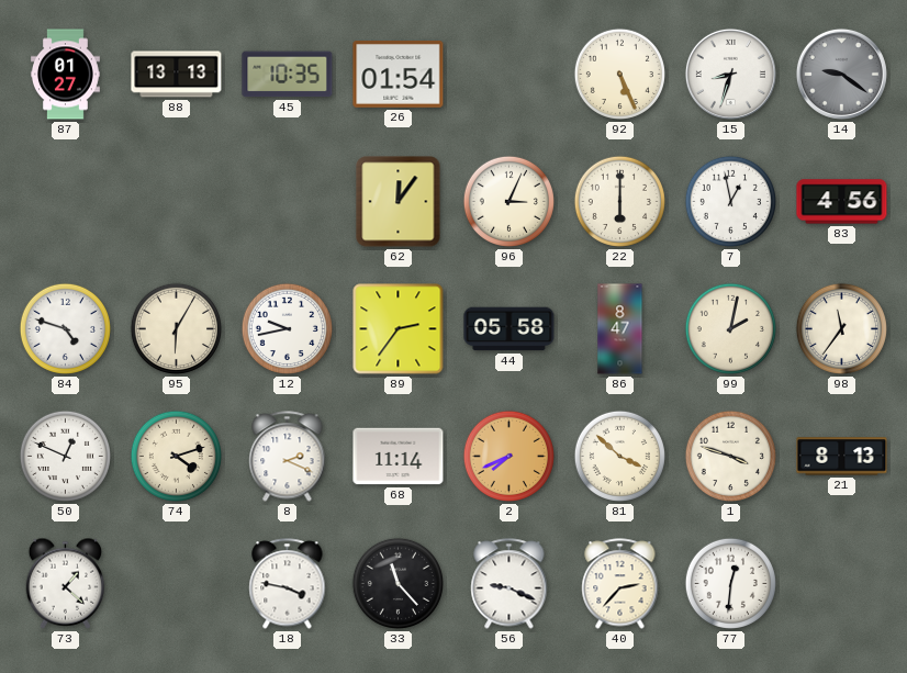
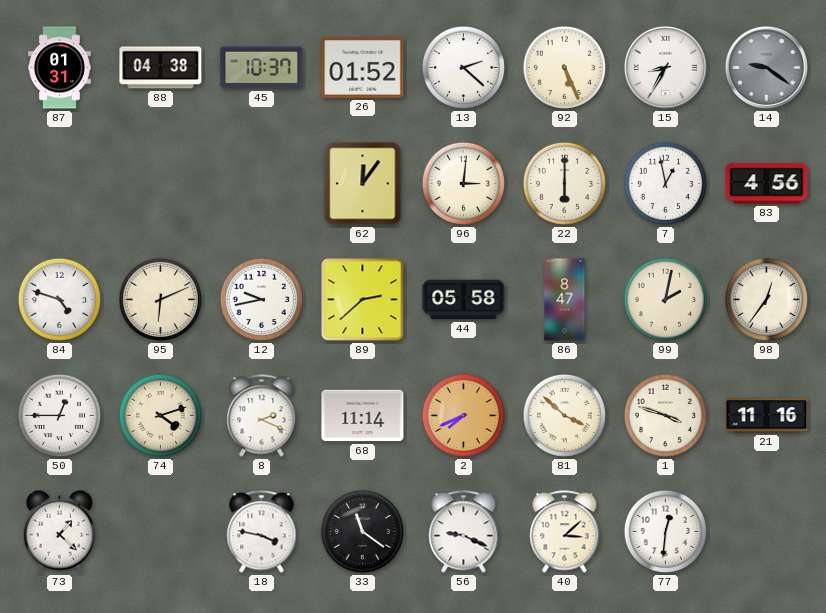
87: 01:27 -> 01:31 (60, 68)
88: 13:13 -> 04:38 (161, 68)
45: 10:35 -> 10:37 (262, 68)
26: 01:54 -> 01:52 (363, 68)
13: none -> 2:22 (463, 67)
15: 8:33 -> 8:35 (665, 67)
96: 3:04 -> 3:01 (463, 183)
95: 6:05 -> 6:11 (160, 299)
89: 2:36 -> 2:38 (363, 300)
98: 11:36 -> 12:36 (766, 299)
50: 12:49 -> 12:45 (59, 415)
21: 8:13 -> 11:16 (767, 416)
33: 11:23 -> 11:21 (362, 531)
40: 2:37 -> 3:08 (565, 532)
